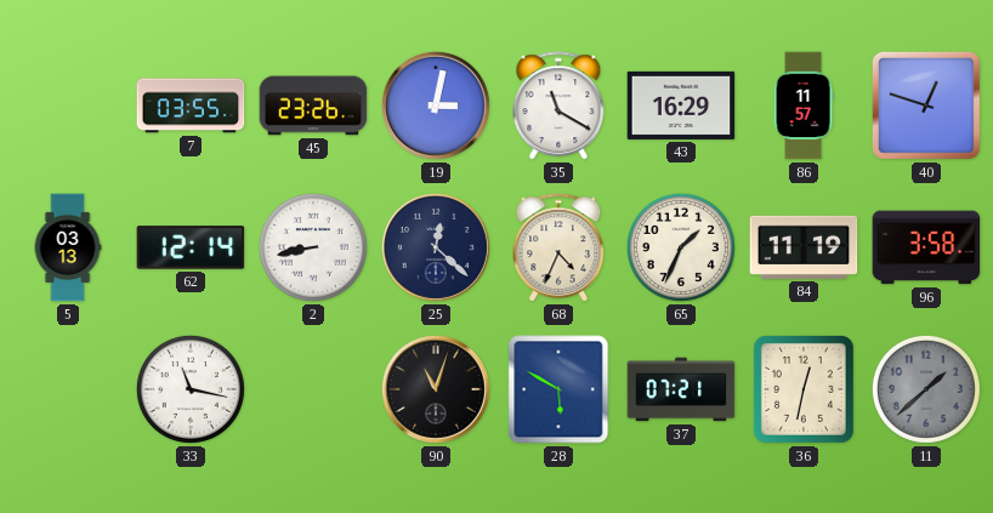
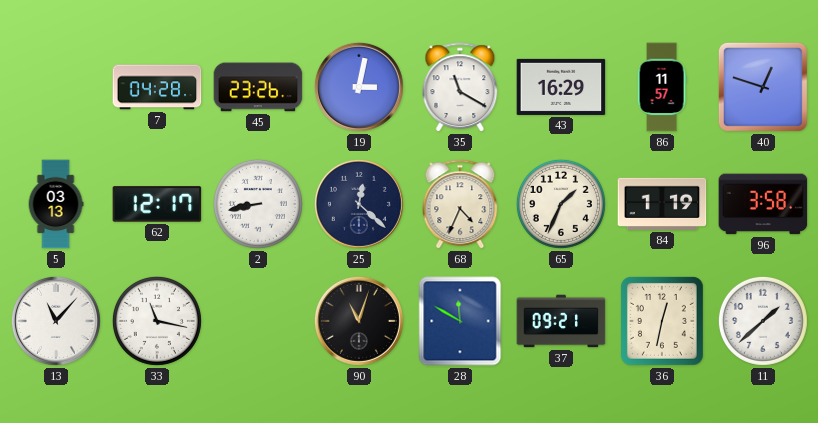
7: 03:55 -> 04:28 (157, 87)
62: 12:14 -> 12:17 (157, 204)
84: 11:19 -> 1:19 (662, 204)
13: none -> 11:07 (56, 321)
28: 5:50 -> 11:50 (460, 321)
37: 07:21 -> 09:21 (561, 321)
11 dial: grey -> white (763, 321)
